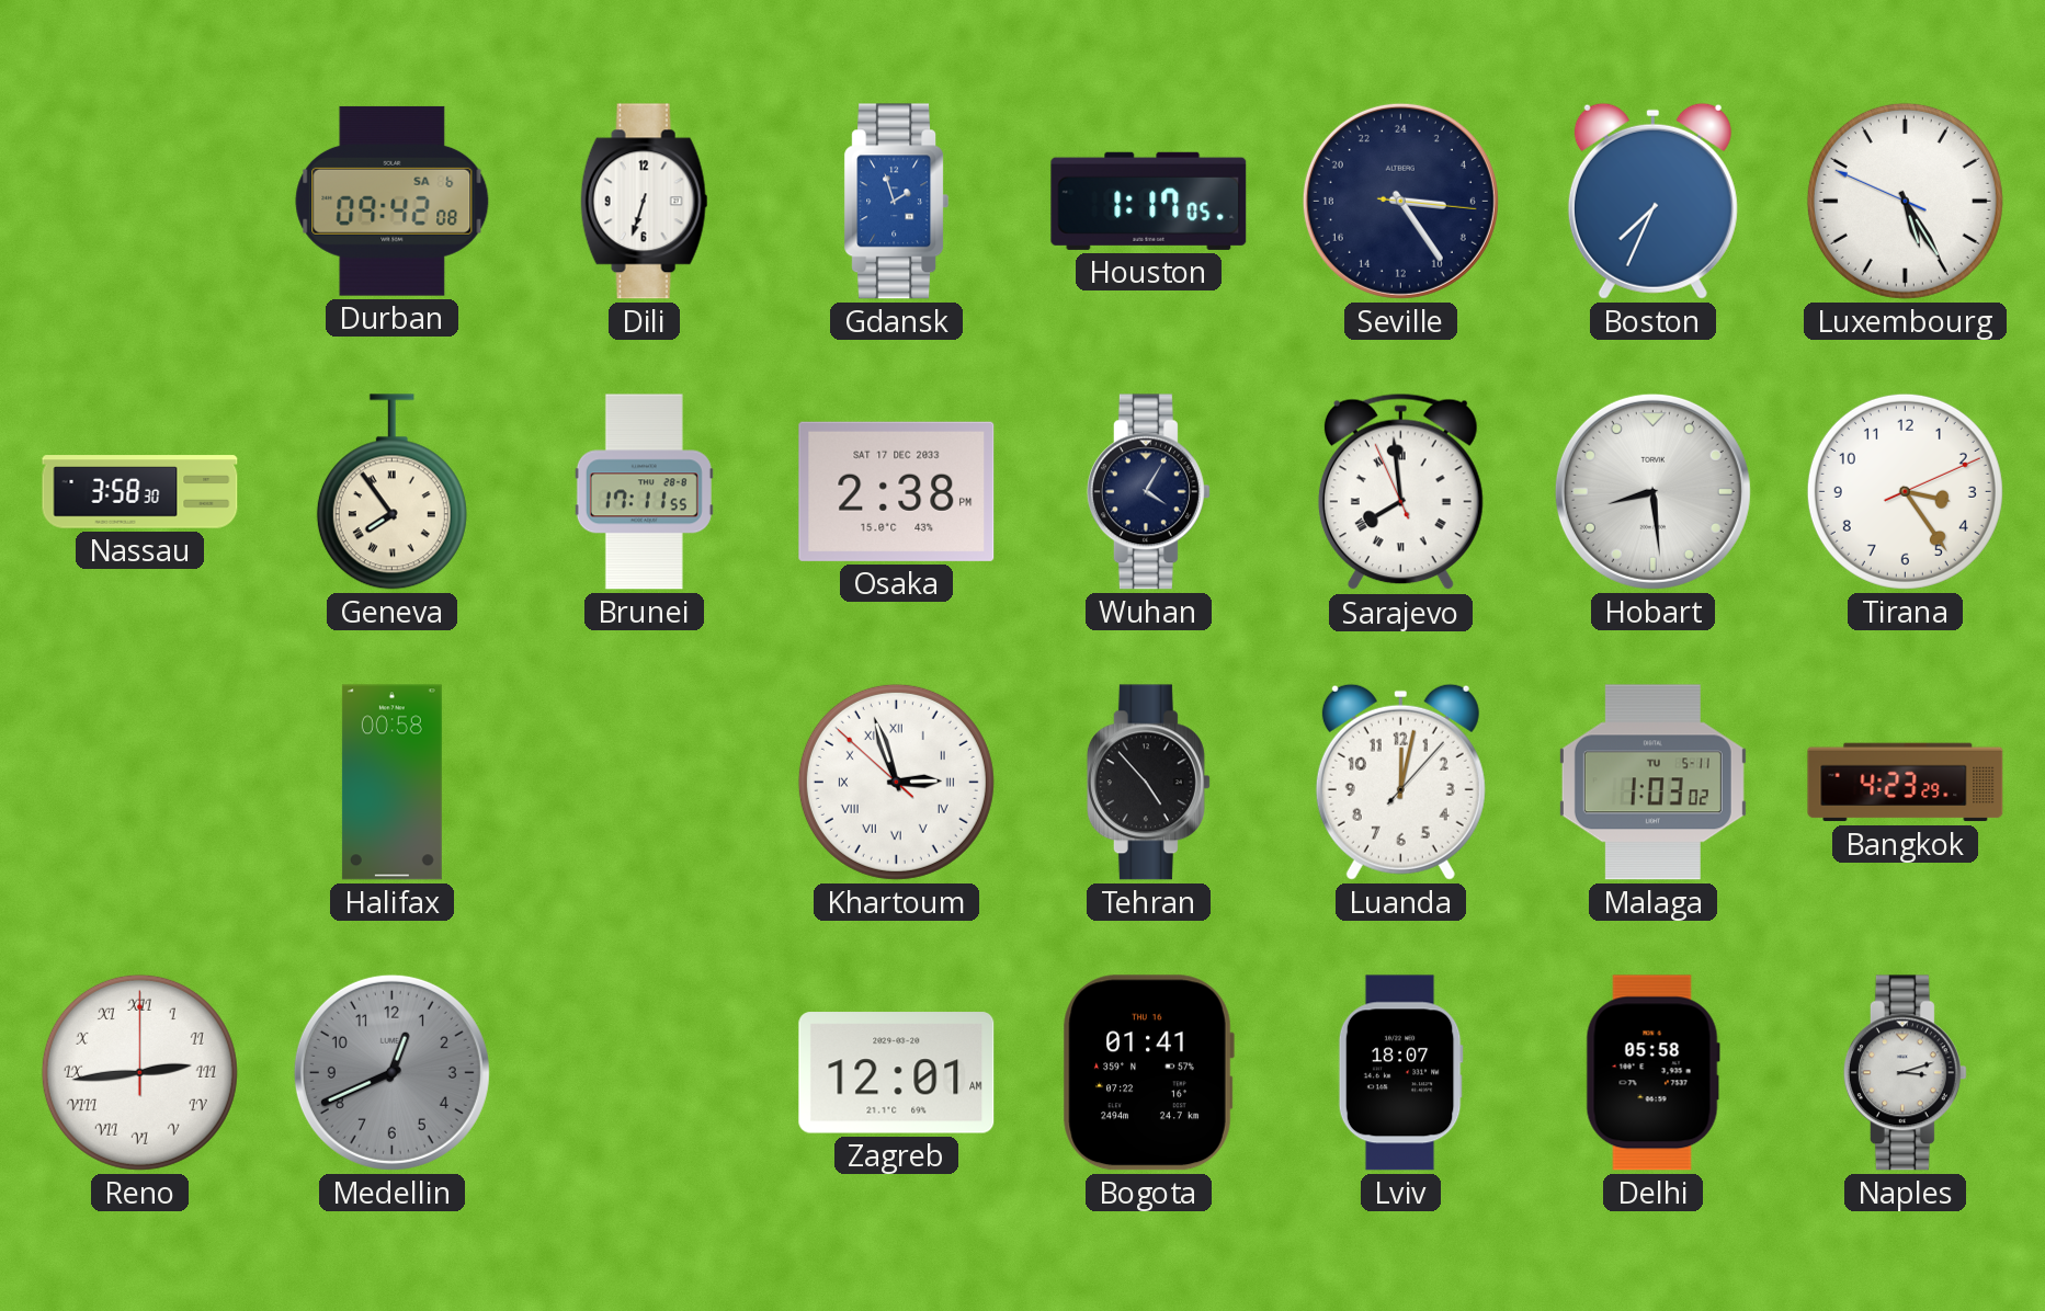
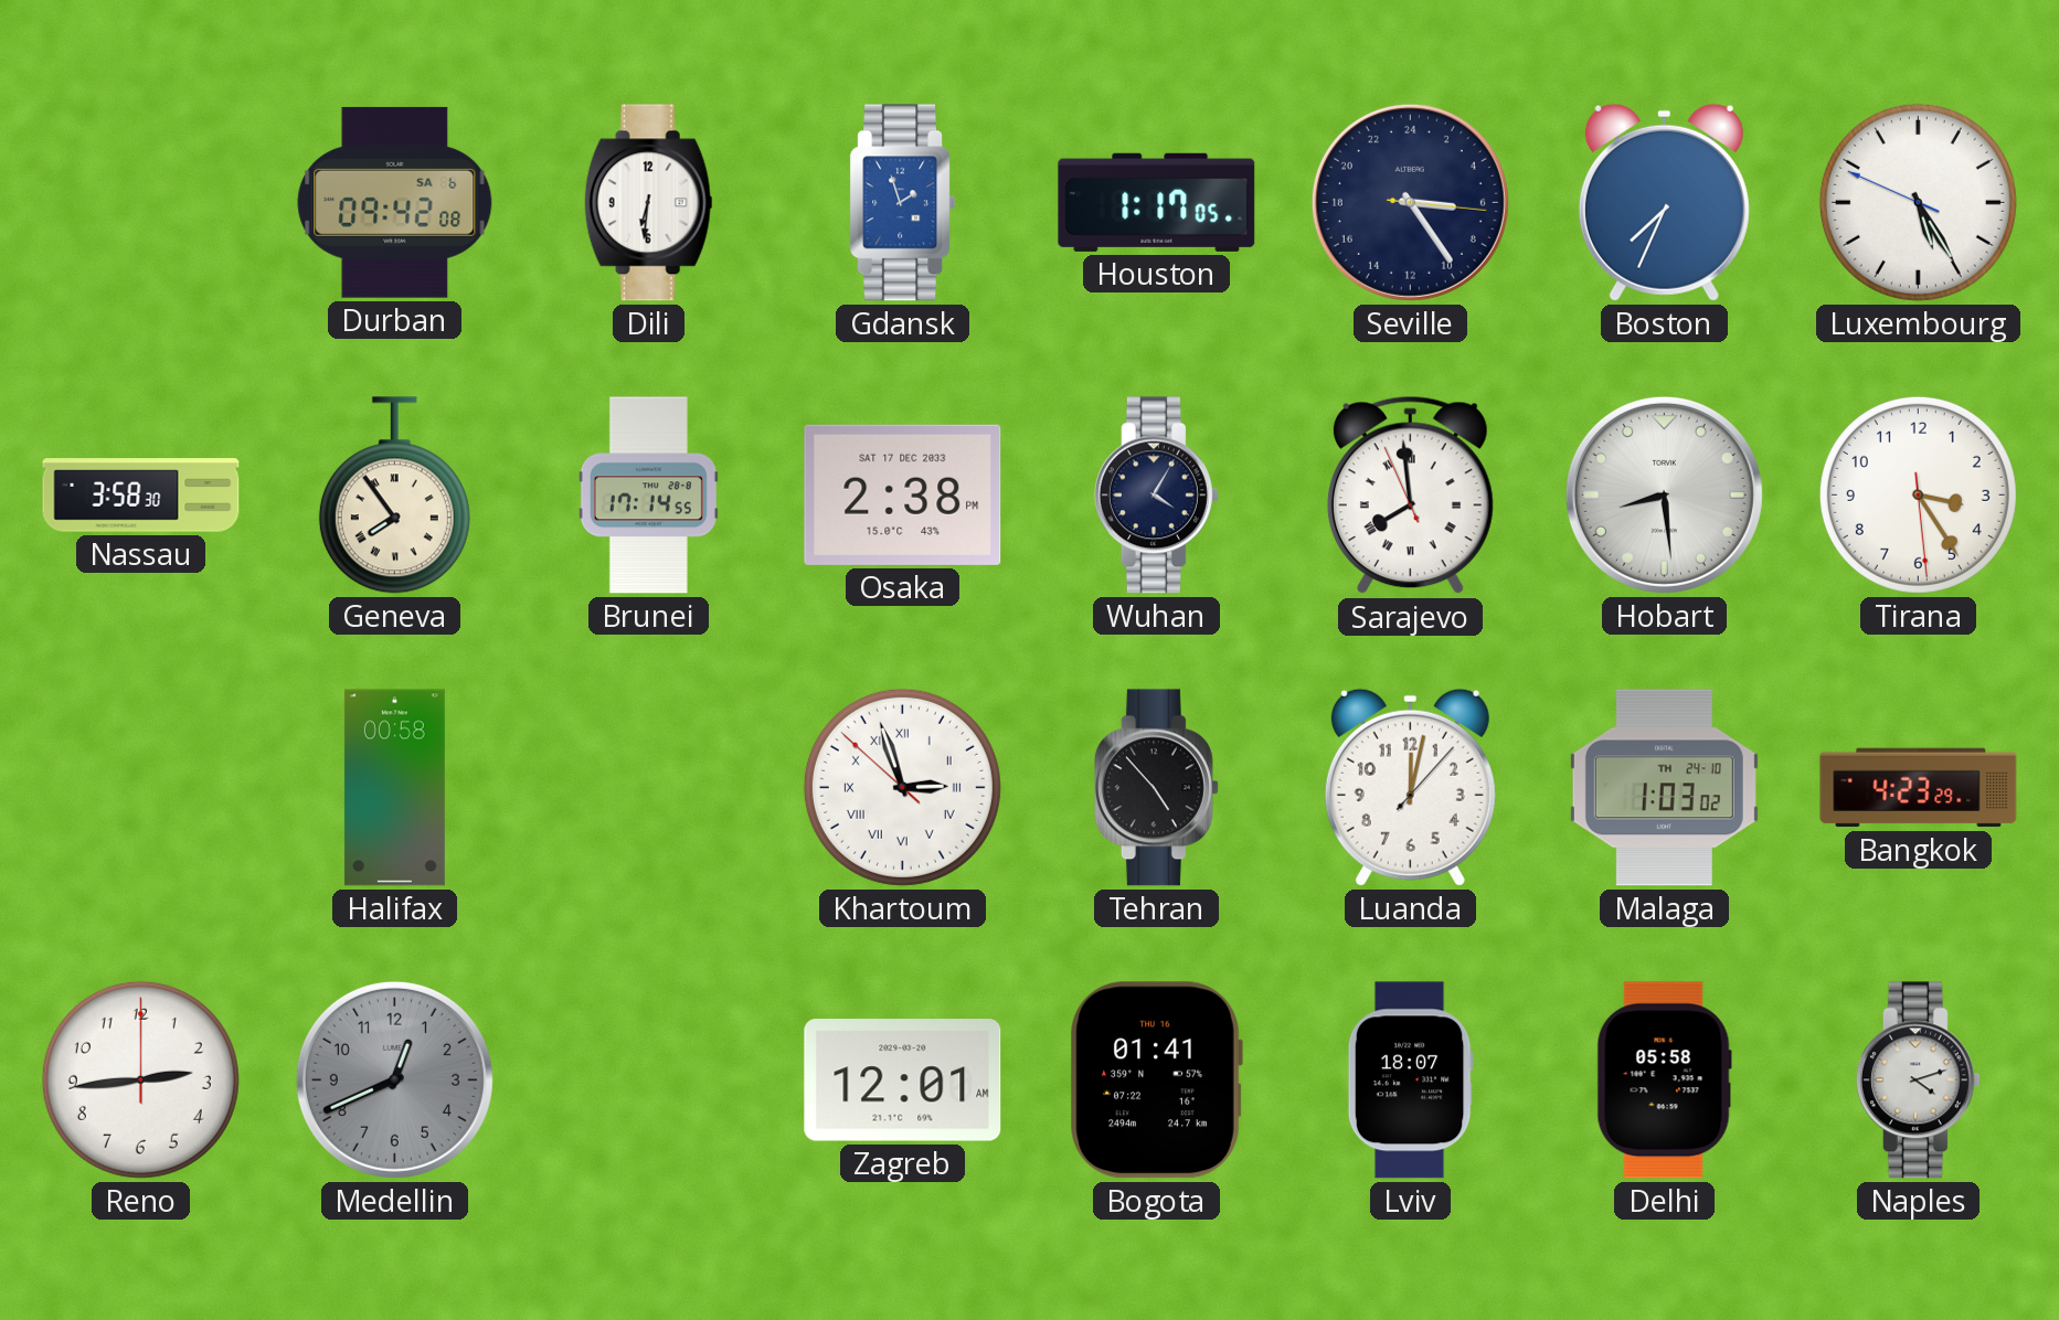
Dili: 6:33 -> 6:31 (648, 203)
Brunei: 17:11 -> 17:14 (648, 496)
Tirana: 3:24:11 -> 3:24:29 (1918, 494)
Malaga date: TU 5-11 -> TH 24-10 (1664, 788)
Reno numerals: Roman -> Arabic (140, 1079)
Naples: 3:12 -> 4:12 (1918, 1081)
